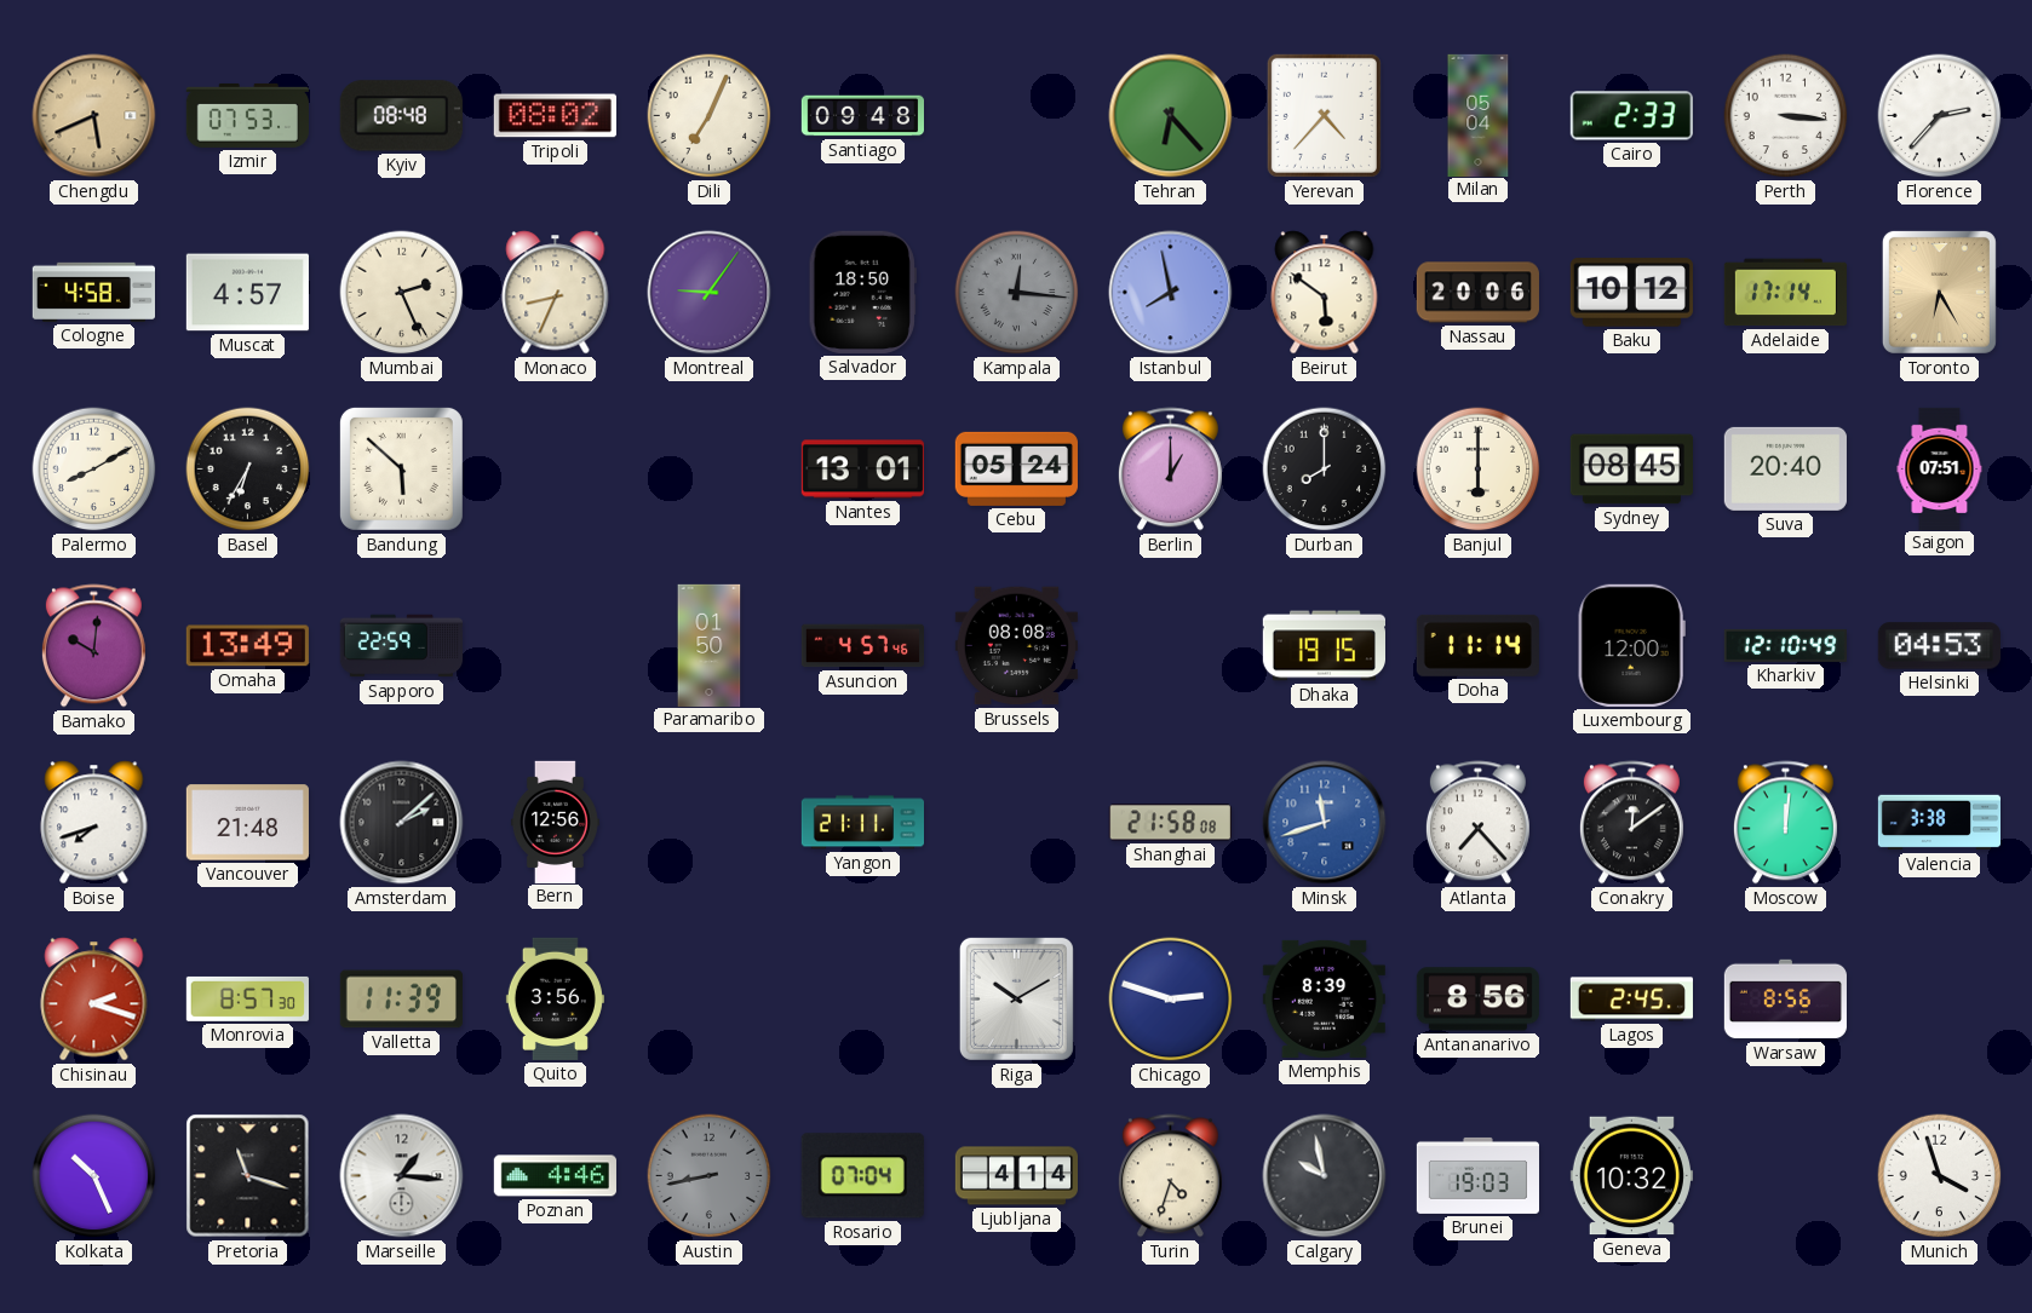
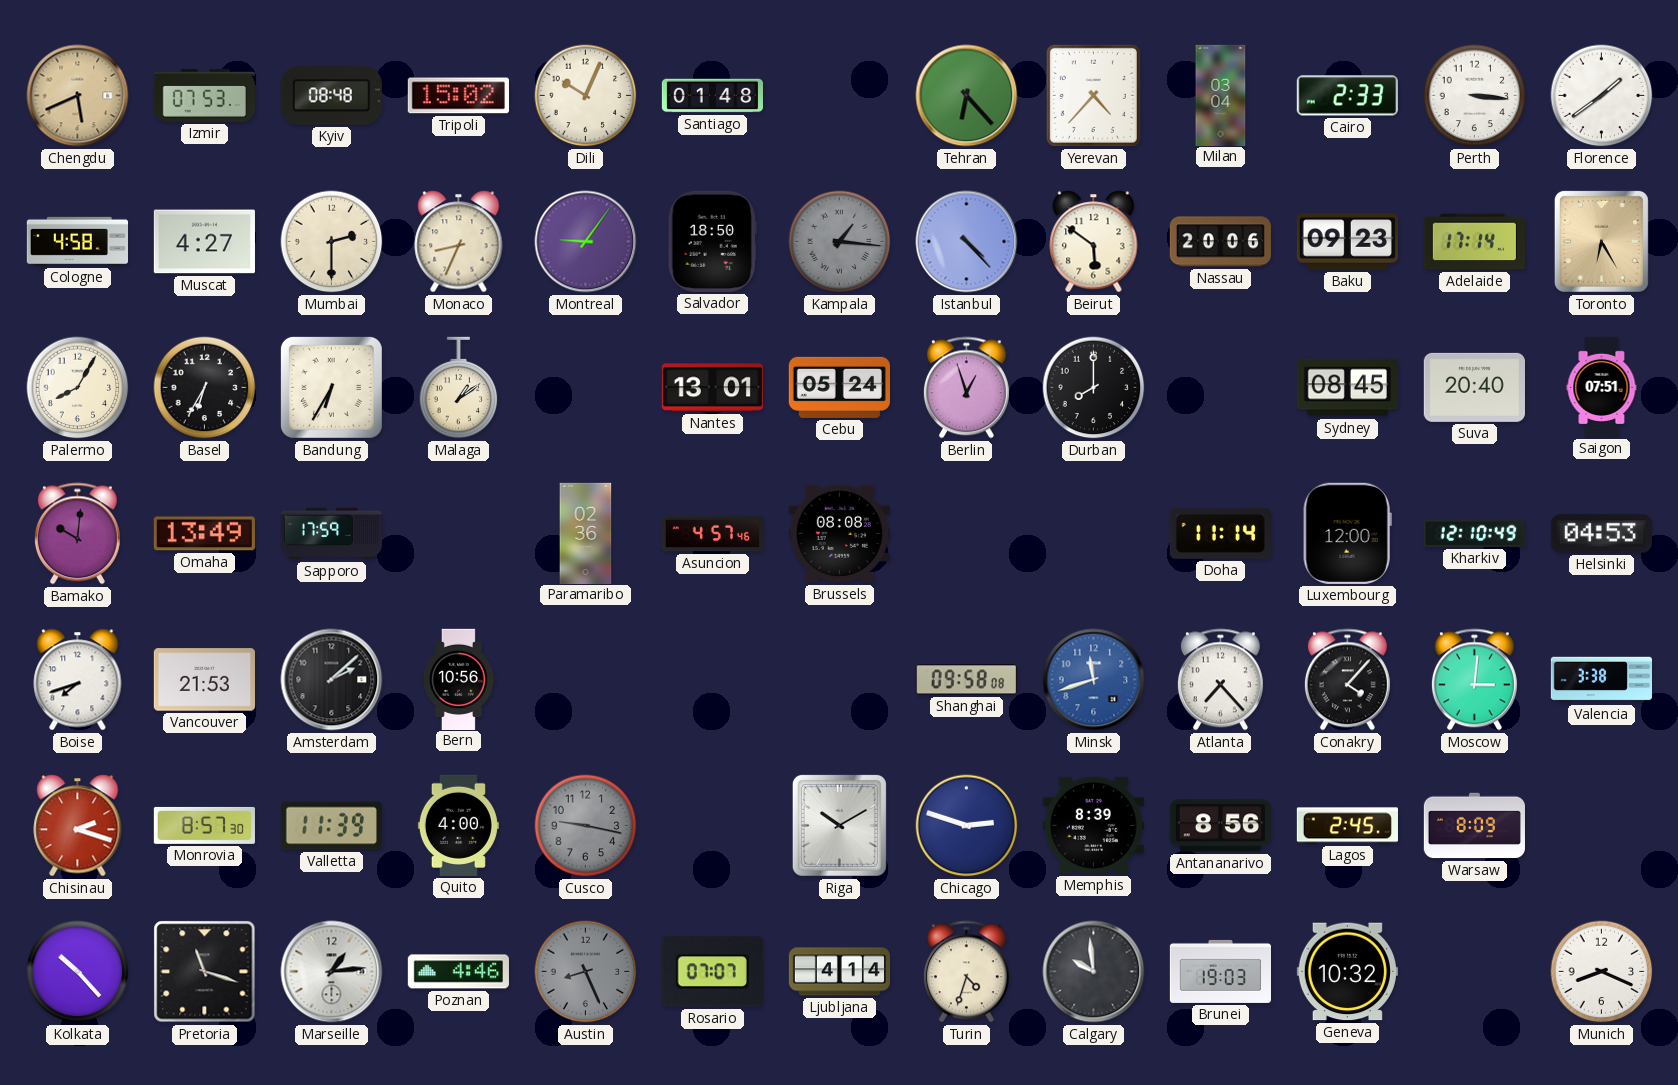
Tripoli: 08:02 -> 15:02 (458, 96)
Dili: 7:04 -> 10:04 (586, 96)
Santiago: 09:48 -> 01:48 (712, 96)
Milan: 05:04 -> 03:04 (1221, 95)
Florence: 2:37 -> 1:39 (1602, 96)
Muscat: 4:57 -> 4:27 (204, 242)
Mumbai: 2:26 -> 2:30 (332, 242)
Kampala: 12:16 -> 1:16 (840, 242)
Istanbul: 7:58 -> 4:23 (967, 242)
Baku: 10:12 -> 09:23 (1347, 242)
Palermo: 8:10 -> 8:05 (78, 388)
Bandung: 5:52 -> 6:35 (331, 387)
Malaga: none -> 1:09 (459, 388)
Berlin: 1:00 -> 12:57 (966, 388)
Banjul: 6:00 -> none (1479, 470)
Sapporo: 22:59 -> 17:59 (331, 534)
Paramaribo: 01:50 -> 02:36 (586, 533)
Dhaka: 19:15 -> none (1324, 646)
Vancouver: 21:48 -> 21:53 (204, 680)
Bern: 12:56 -> 10:56 (458, 679)
Yangon: 21:11 -> none (862, 823)
Shanghai: 21:58 -> 09:58 (966, 680)
Conakry: 12:09 -> 4:07 (1347, 680)
Moscow: 12:01 -> 3:01 (1474, 680)
Quito: 3:56 -> 4:00 (458, 825)
Cusco: none -> 9:17 (586, 826)
Warsaw: 8:56 -> 8:09 (1474, 826)
Kolkata: 10:26 -> 10:23 (78, 972)
Marseille: 1:16 -> 1:14 (332, 972)
Austin: 8:43 -> 8:26 (586, 972)
Rosario: 07:04 -> 07:07 (712, 972)
Calgary: 9:58 -> 9:59 (1094, 972)
Munich: 3:57 -> 8:19 (1602, 972)
